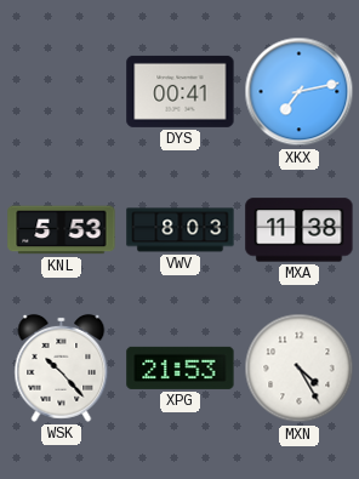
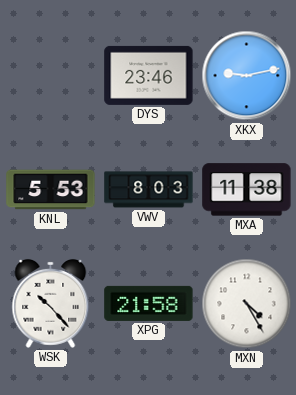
DYS: 00:41 -> 23:46 (149, 75)
XKX: 7:13 -> 9:13 (247, 76)
XPG: 21:53 -> 21:58 (149, 303)
